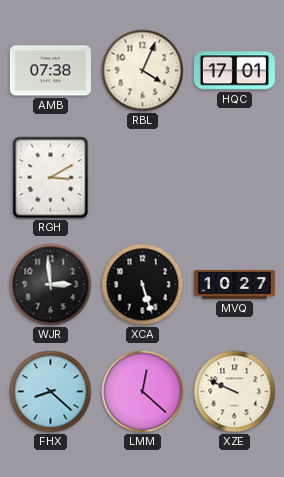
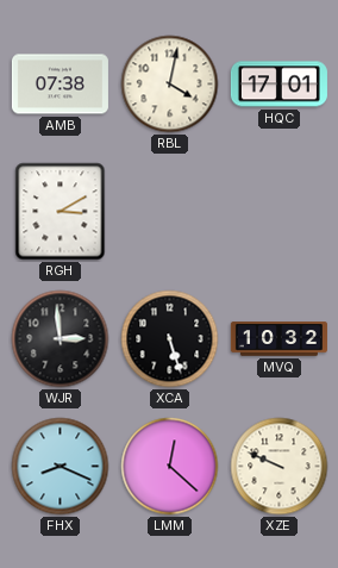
RBL: 4:04 -> 4:02 (170, 85)
MVQ: 10:27 -> 10:32 (278, 339)
FHX: 8:22 -> 8:19 (61, 467)
